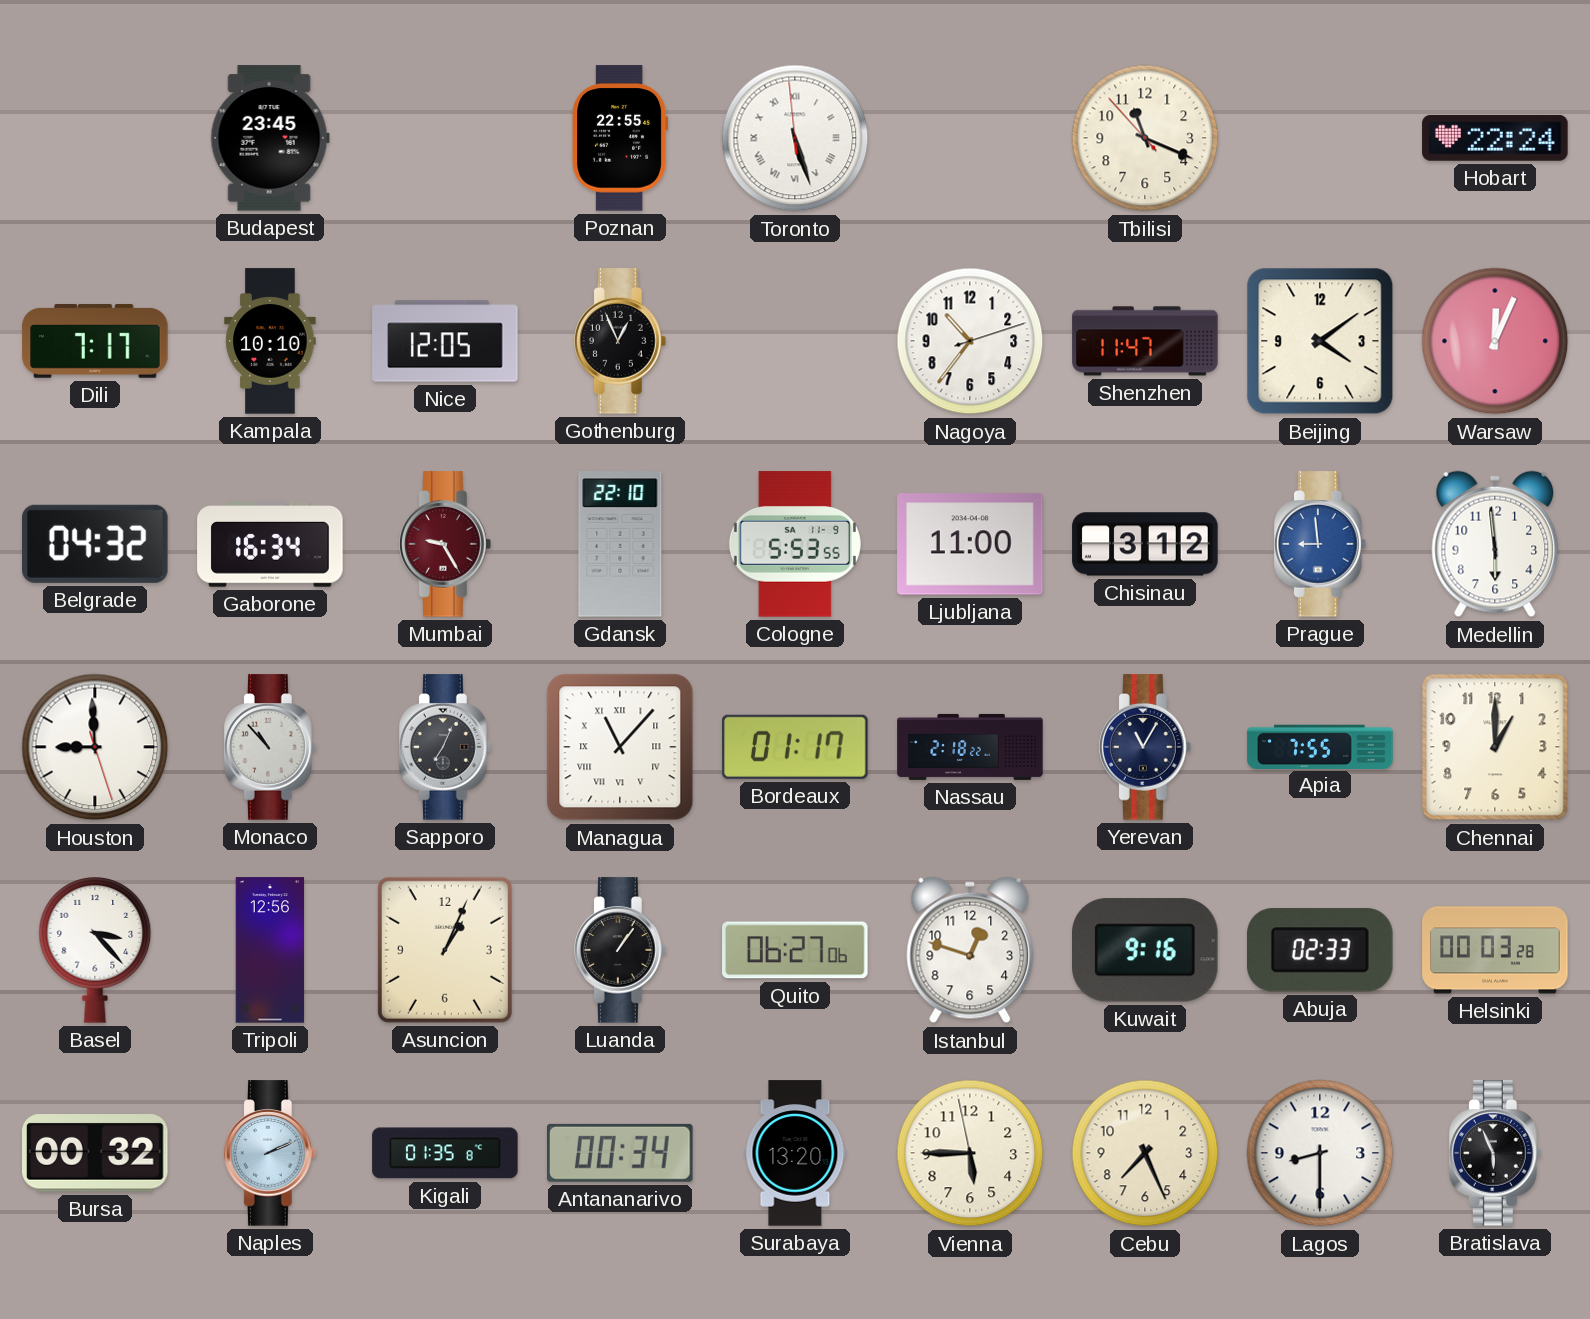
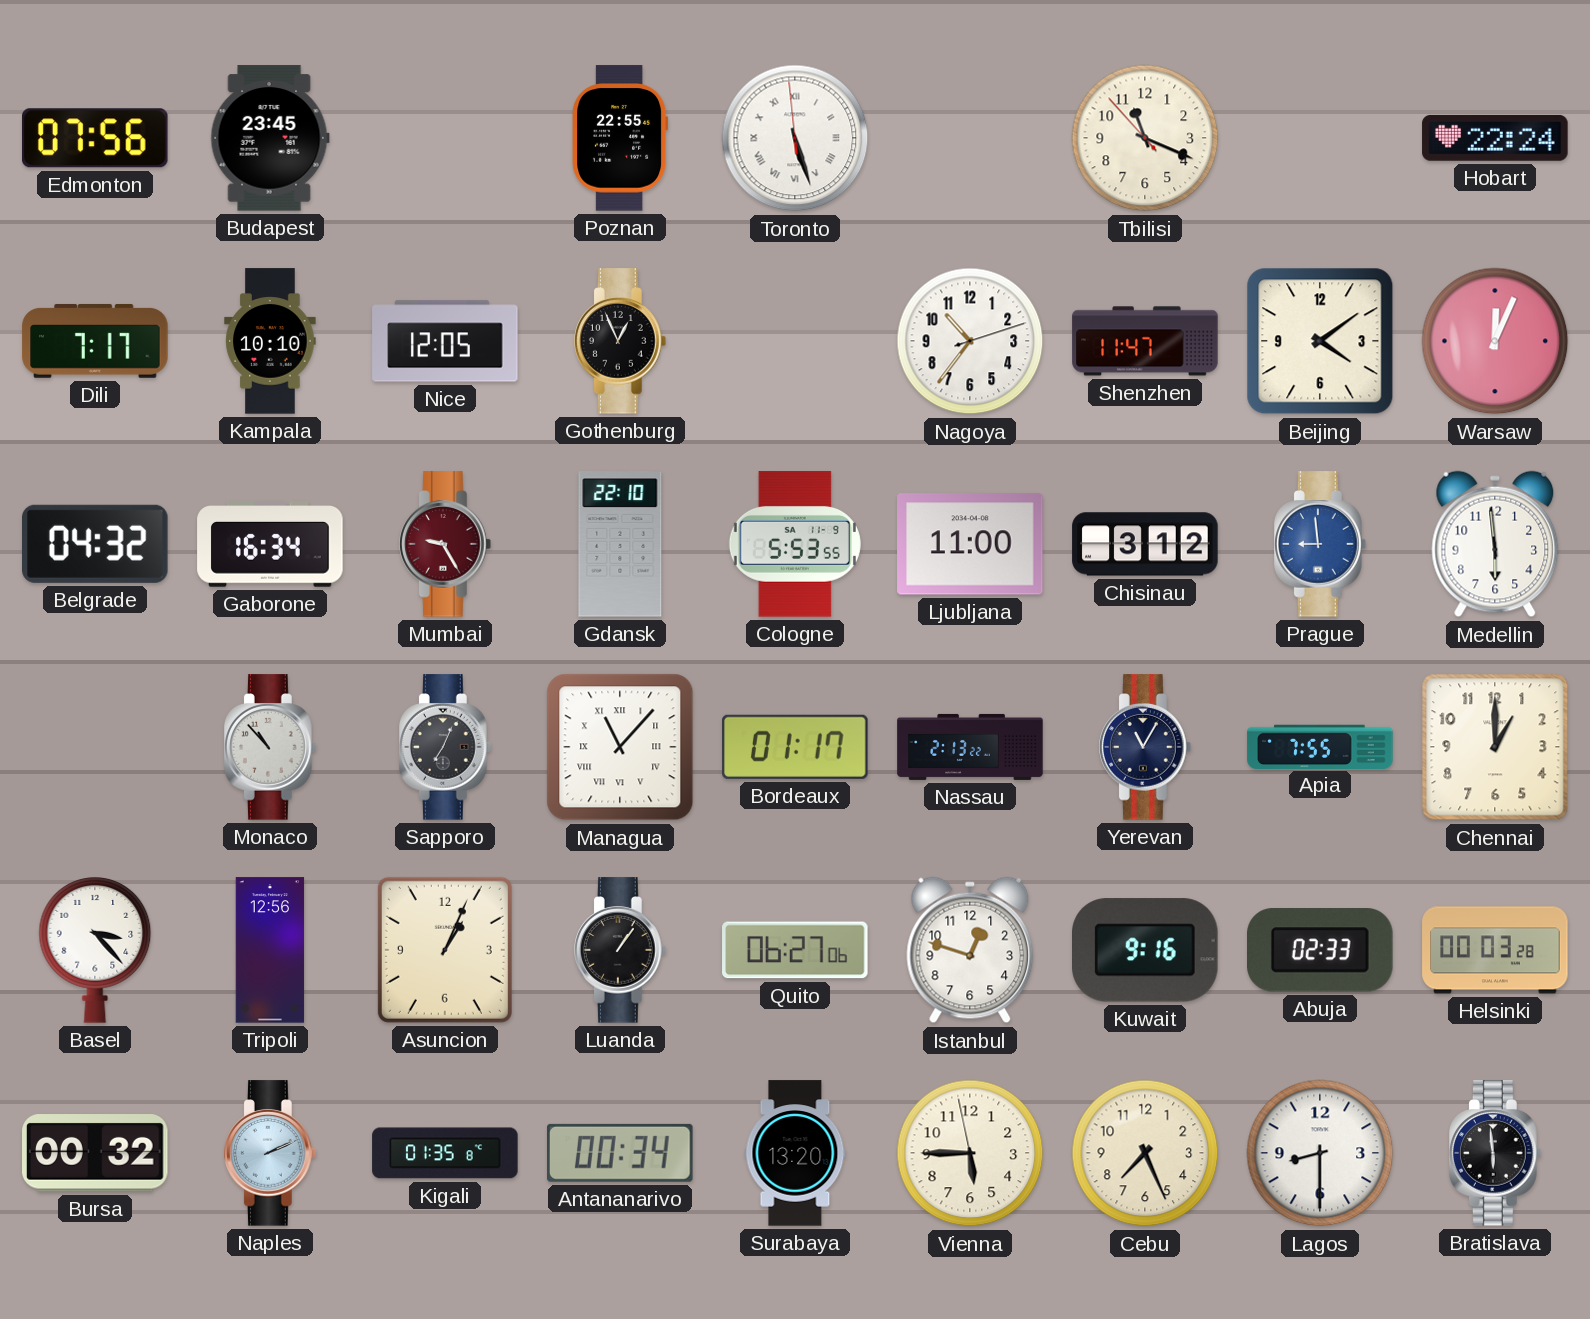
Edmonton: none -> 07:56 (96, 138)
Houston: 8:59 -> none (95, 747)
Nassau: 2:18 -> 2:13 (970, 747)
Bratislava: 5:56 -> 5:59 (1496, 1153)
